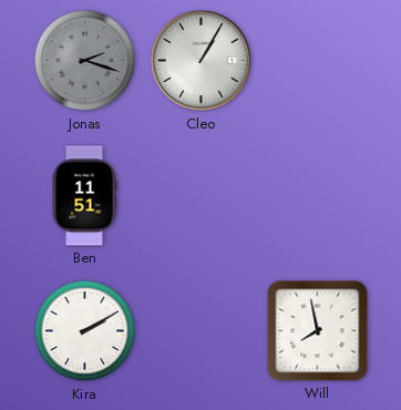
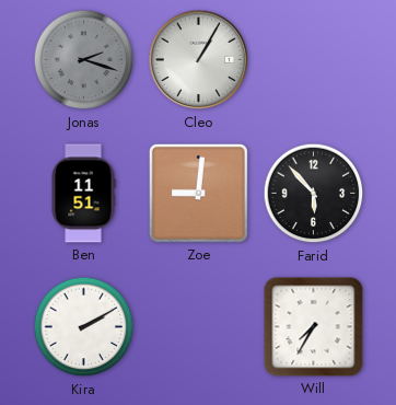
Zoe: none -> 9:01 (198, 193)
Farid: none -> 5:53 (314, 194)
Will: 7:58 -> 7:35 (314, 327)
